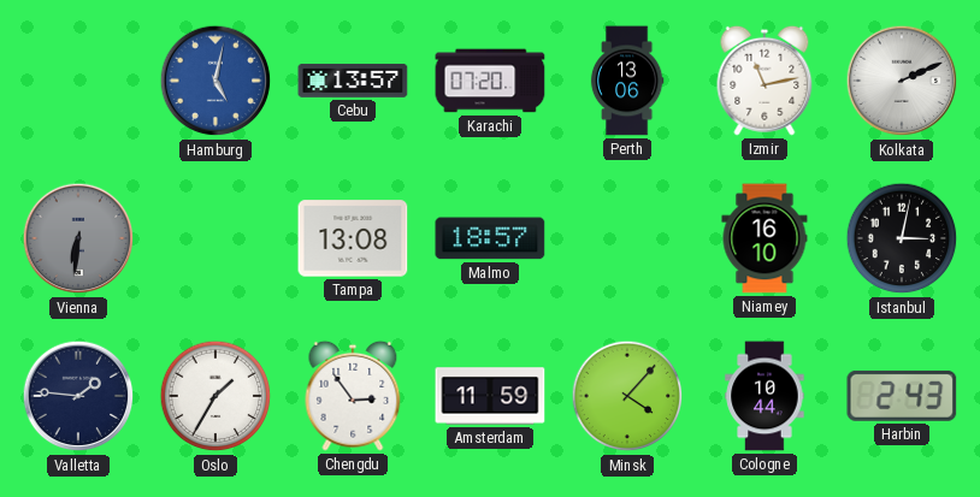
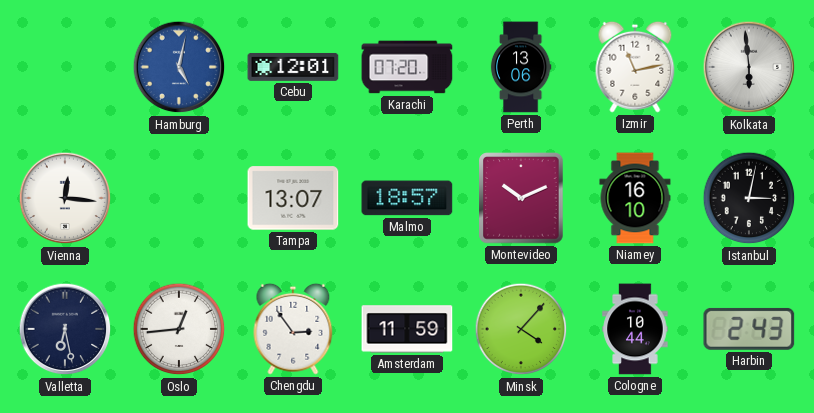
Cebu: 13:57 -> 12:01 (293, 67)
Kolkata: 2:11 -> 5:59 (749, 67)
Vienna: 6:31 -> 12:16 (65, 198)
Vienna dial: grey -> white (65, 198)
Tampa: 13:08 -> 13:07 (293, 198)
Montevideo: none -> 10:11 (521, 198)
Valletta: 1:46 -> 6:28 (65, 329)
Oslo: 1:35 -> 12:44 (179, 329)
